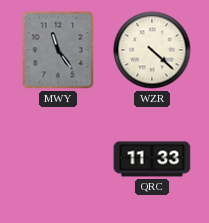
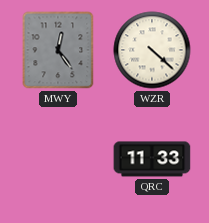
MWY: 11:24 -> 12:24 (58, 50)
